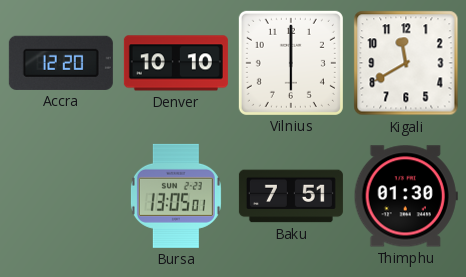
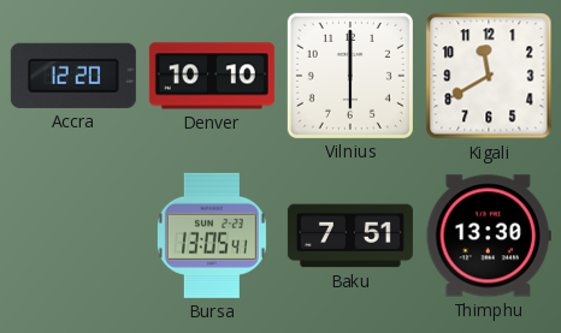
Bursa: 13:05:01 -> 13:05:41 (212, 236)
Thimphu: 01:30 -> 13:30 (489, 236)
